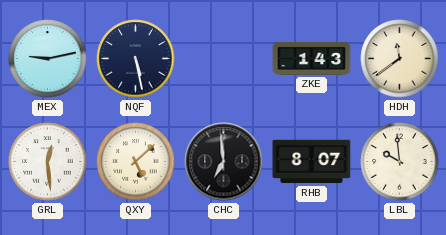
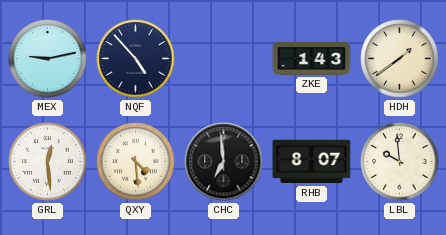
NQF: 5:28 -> 4:53 (136, 59)
HDH: 11:39 -> 1:39 (400, 59)
QXY: 5:08 -> 4:29 (136, 162)
